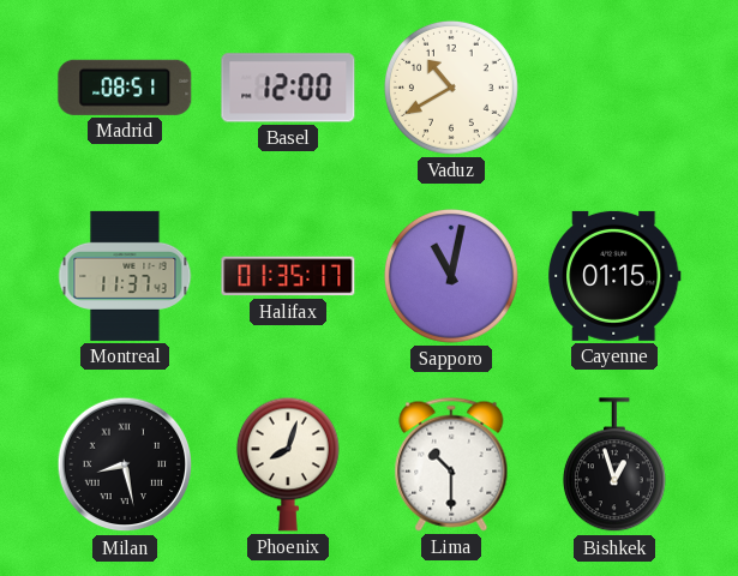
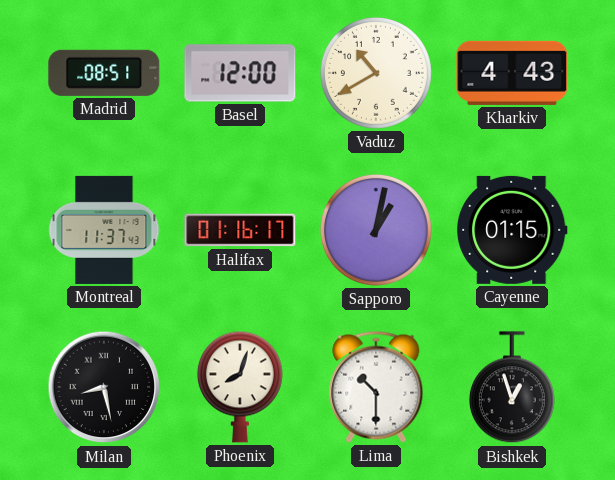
Kharkiv: none -> 4:43 (512, 73)
Halifax: 01:35 -> 01:16 (240, 230)
Sapporo: 11:02 -> 1:02 (376, 230)
